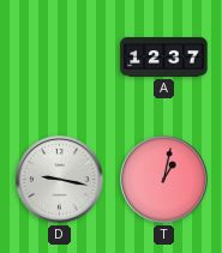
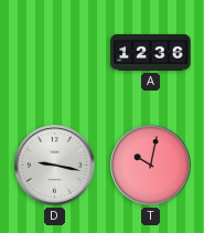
A: 12:37 -> 12:36 (151, 53)
T: 1:02 -> 10:02 (151, 166)
